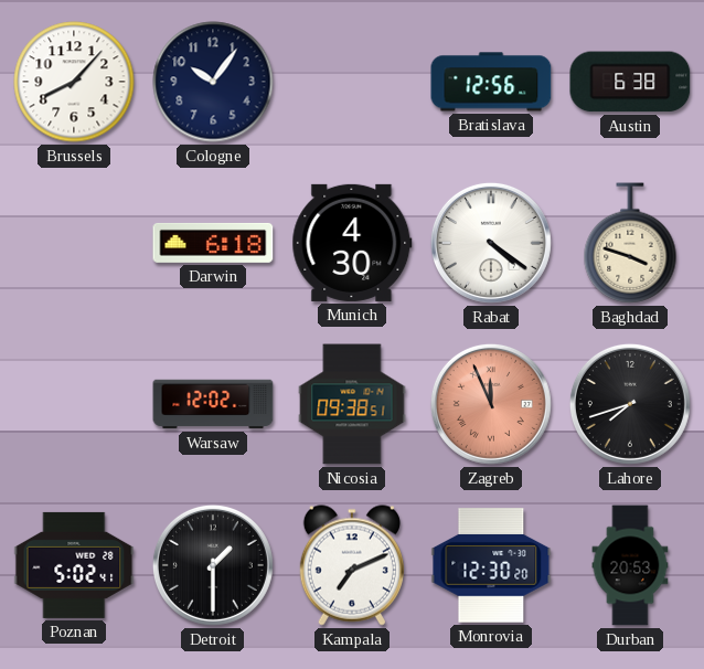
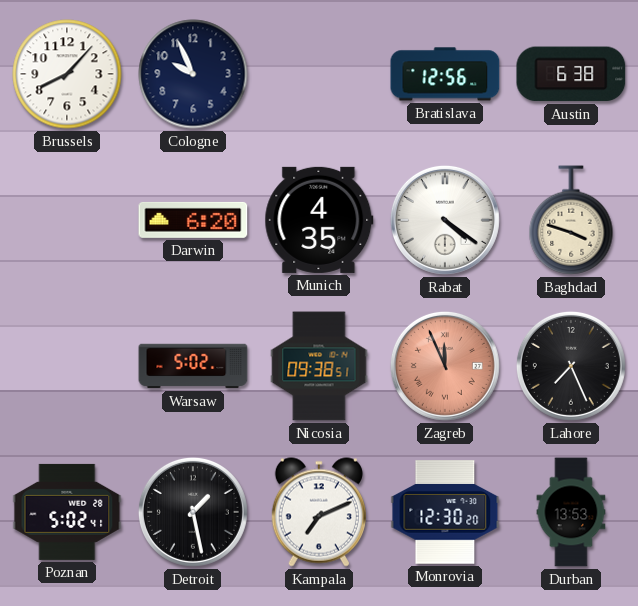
Cologne: 10:06 -> 9:56 (193, 74)
Darwin: 6:18 -> 6:20 (193, 220)
Munich: 4:30 -> 4:35 (319, 220)
Warsaw: 12:02 -> 5:02 (193, 366)
Lahore: 7:42 -> 7:26 (571, 366)
Detroit: 1:30 -> 1:28 (193, 512)
Durban: 20:53 -> 13:53 (571, 512)
